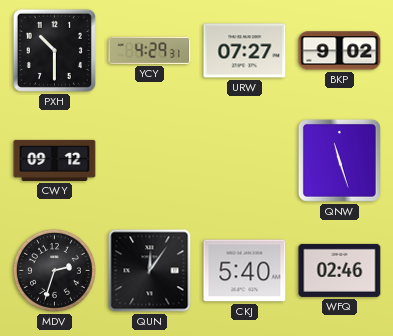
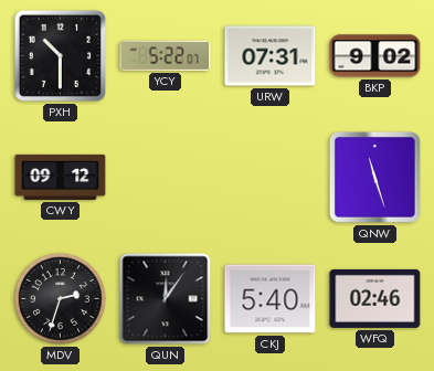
YCY: 4:29 -> 5:22 (166, 55)
URW: 07:27 -> 07:31 (271, 56)
